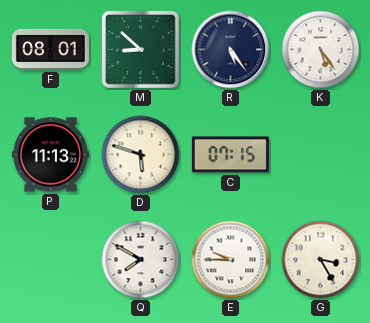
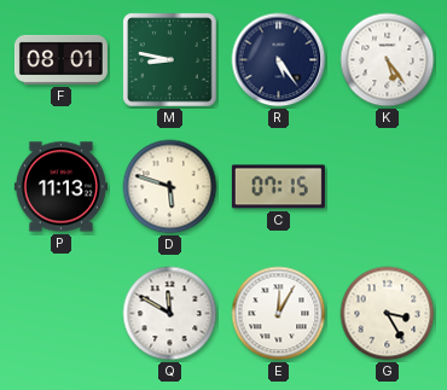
M: 8:52 -> 8:47 (170, 60)
Q: 7:50 -> 11:50 (170, 314)
E: 9:45 -> 12:05 (279, 314)
